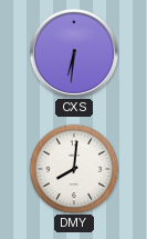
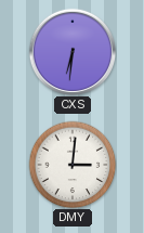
DMY: 8:01 -> 3:01 (73, 165)
